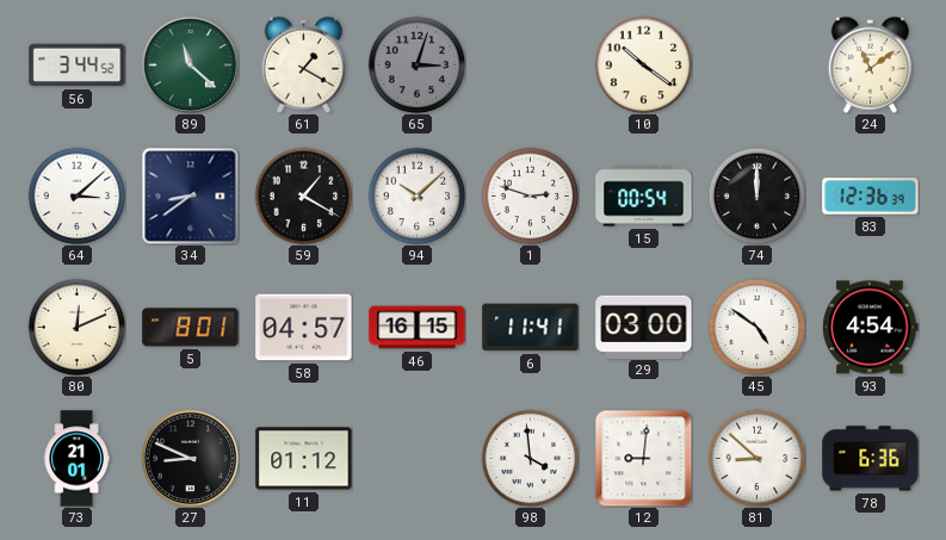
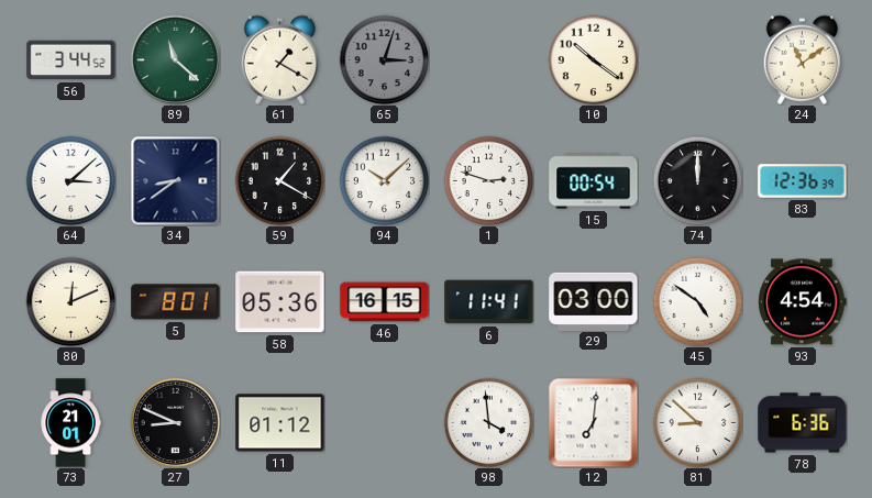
58: 04:57 -> 05:36 (280, 302)
12: 9:01 -> 7:01 (593, 422)
